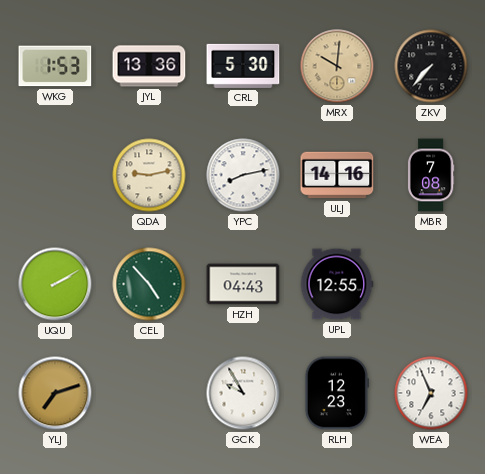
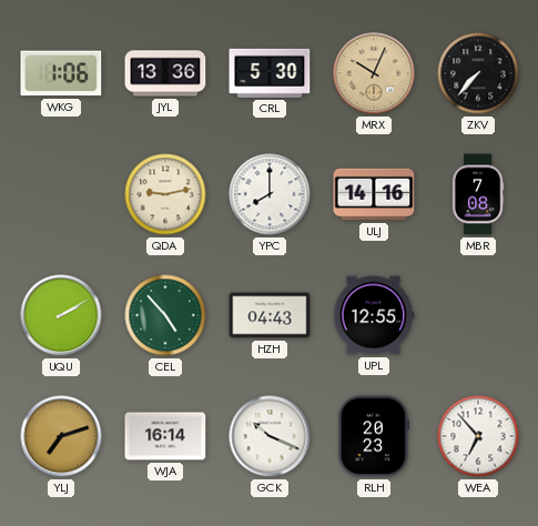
WKG: 1:53 -> 1:06 (61, 73)
MRX: 10:01 -> 10:04 (374, 73)
YPC: 8:13 -> 8:00 (270, 194)
WJA: none -> 16:14 (165, 436)
GCK: 9:55 -> 10:19 (270, 436)
RLH: 12:23 -> 20:23 (373, 436)
WEA: 6:56 -> 6:53 (478, 436)
